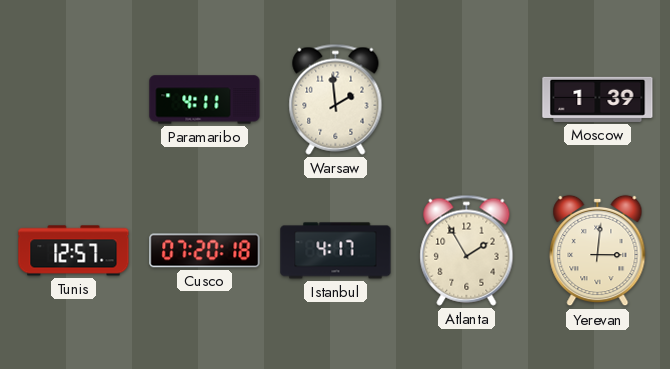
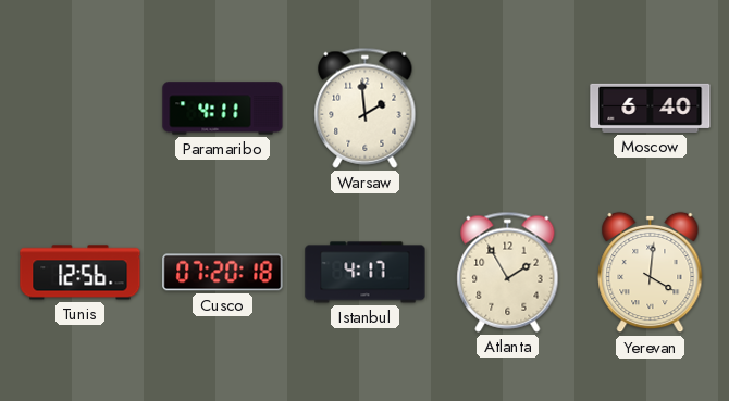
Moscow: 1:39 -> 6:40 (651, 108)
Tunis: 12:57 -> 12:56 (81, 273)
Yerevan: 3:01 -> 4:01 (651, 273)
